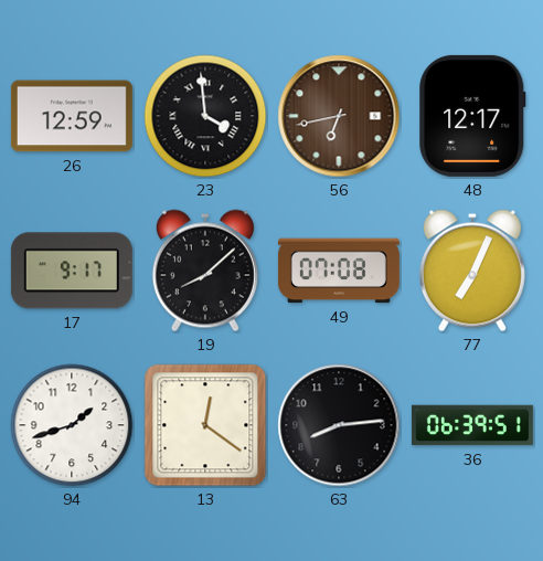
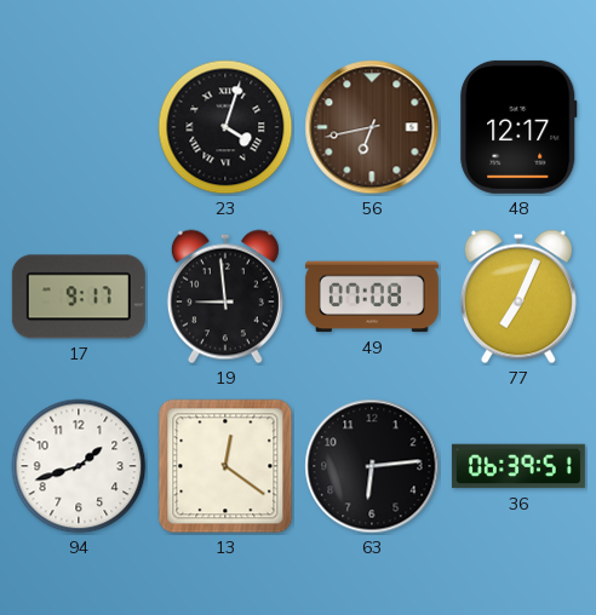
26: 12:59 -> none (72, 116)
23: 3:59 -> 4:03 (225, 127)
19: 8:08 -> 8:59 (225, 297)
63: 8:14 -> 6:14 (372, 466)
